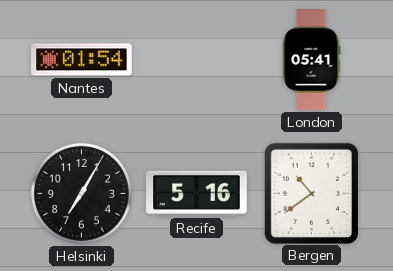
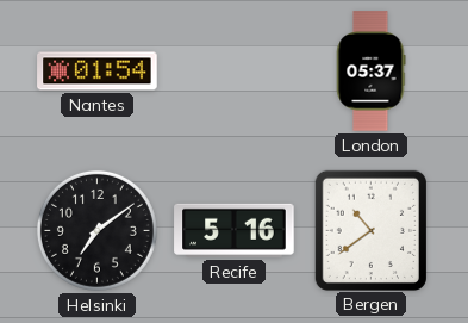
London: 05:41 -> 05:37 (370, 72)
Helsinki: 7:05 -> 7:09 (96, 230)
